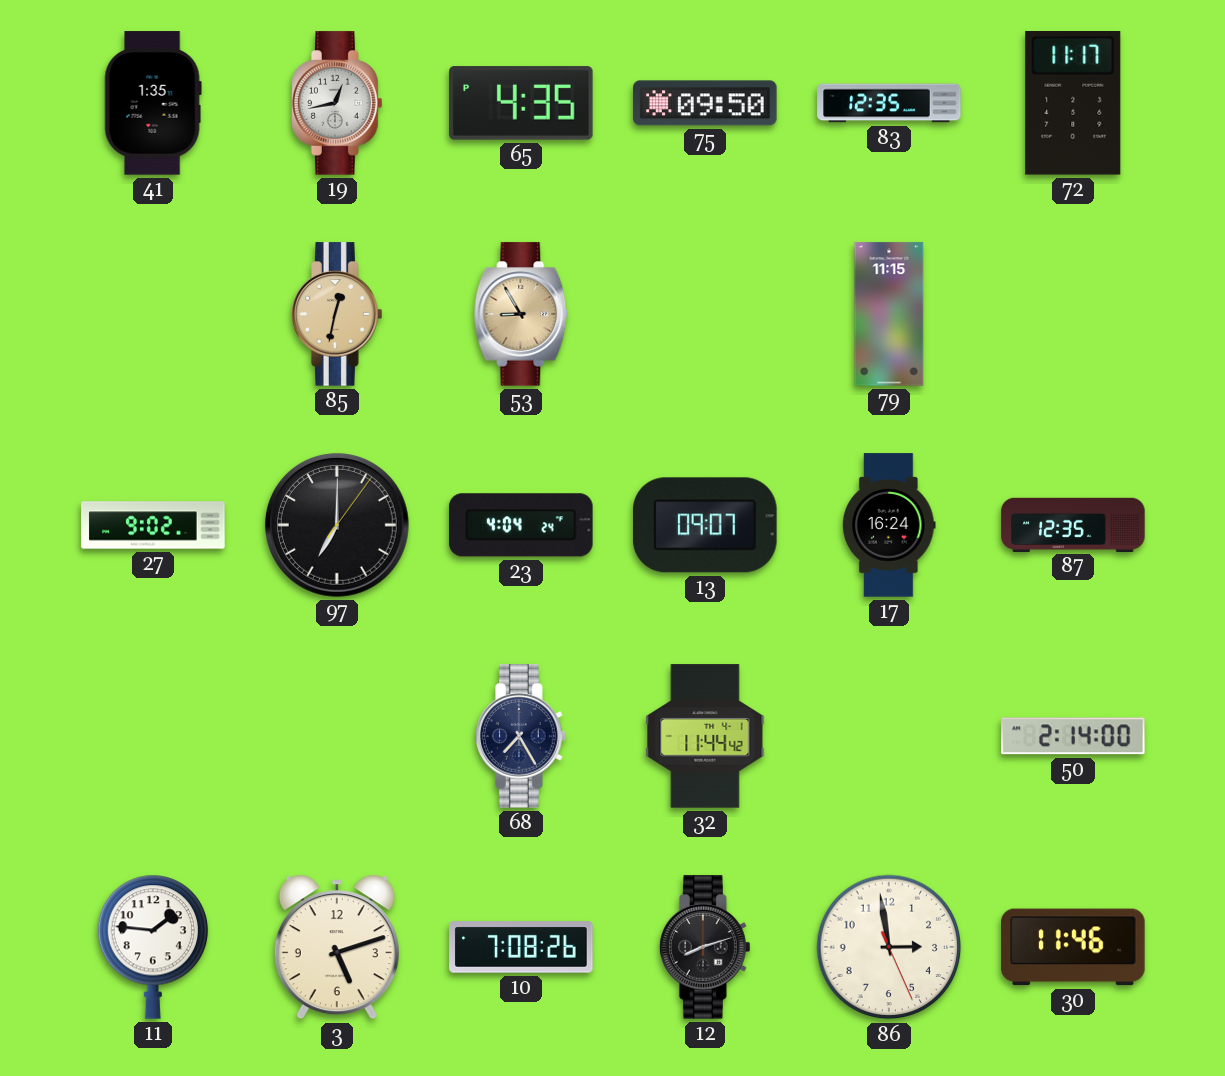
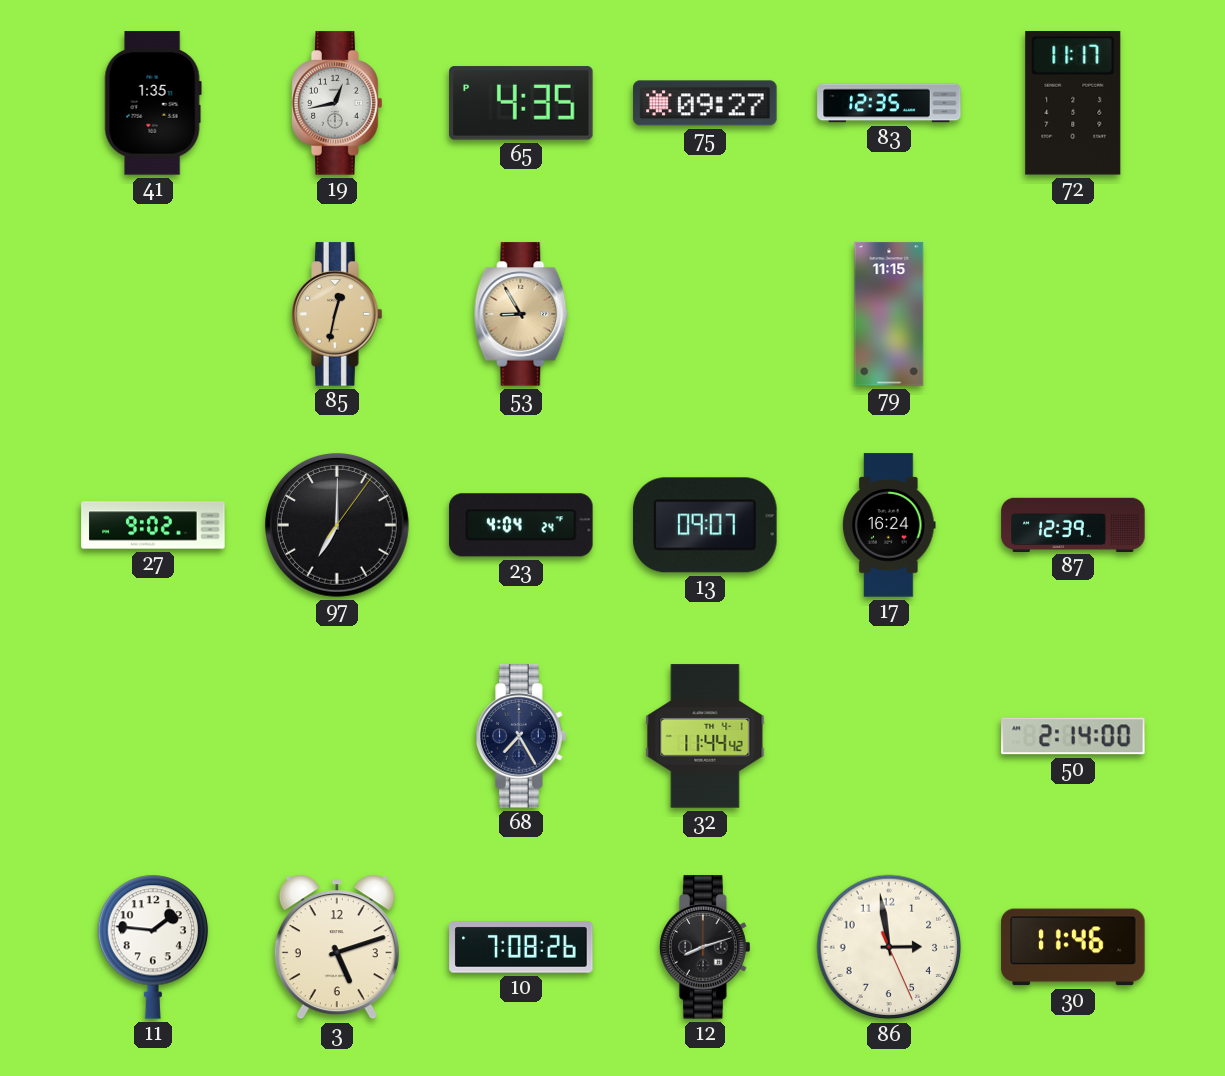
75: 09:50 -> 09:27 (705, 103)
87: 12:35 -> 12:39 (1073, 524)
